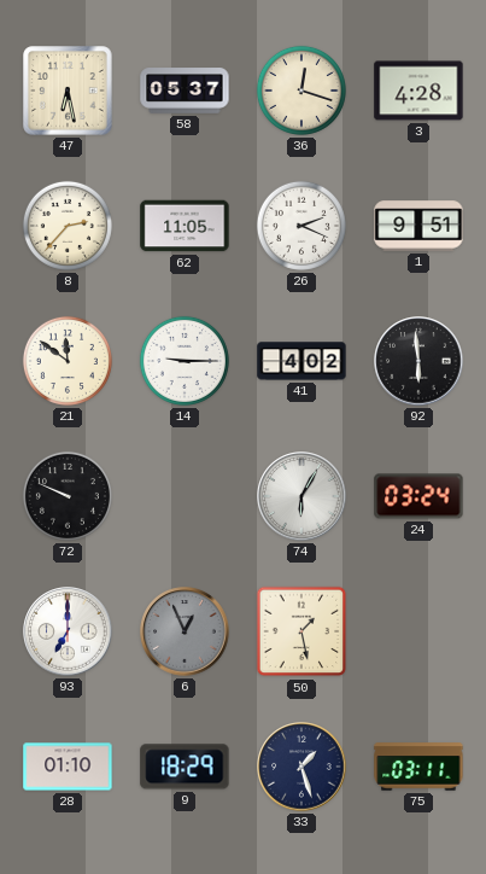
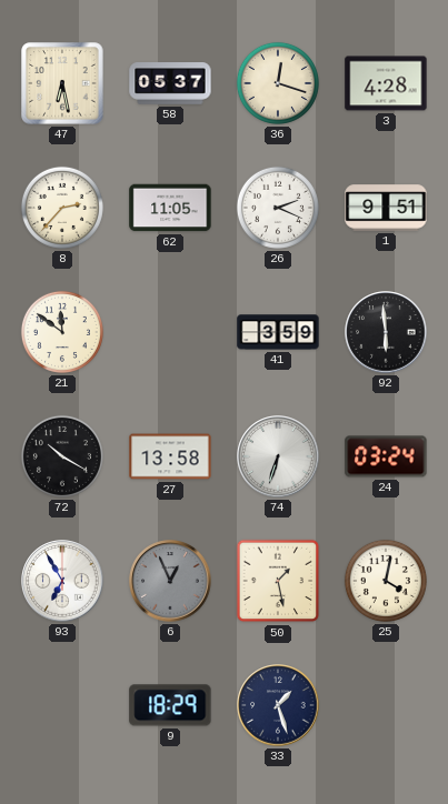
14: 9:15 -> none (185, 361)
41: 4:02 -> 3:59 (278, 332)
72: 9:49 -> 10:20 (62, 456)
27: none -> 13:58 (170, 456)
74: 6:05 -> 6:33 (278, 456)
93: 7:00 -> 6:55 (62, 581)
25: none -> 4:02 (386, 581)
28: 01:10 -> none (68, 767)
75: 03:11 -> none (418, 767)
